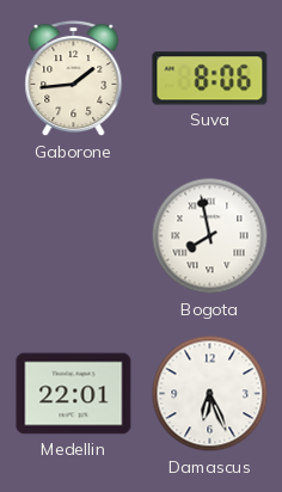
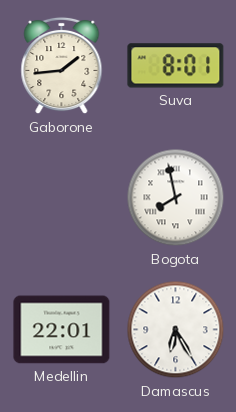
Suva: 8:06 -> 8:01 (176, 66)
Damascus: 6:26 -> 6:25 (176, 330)
